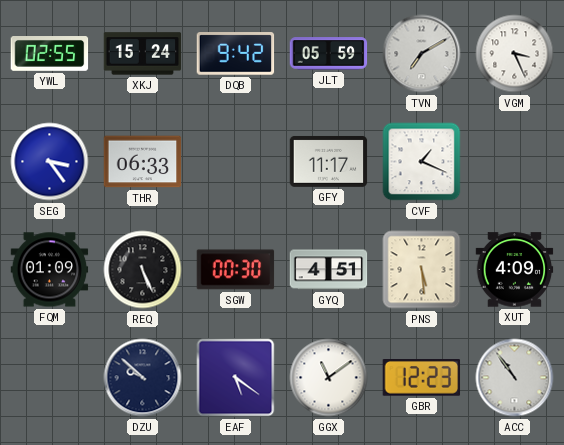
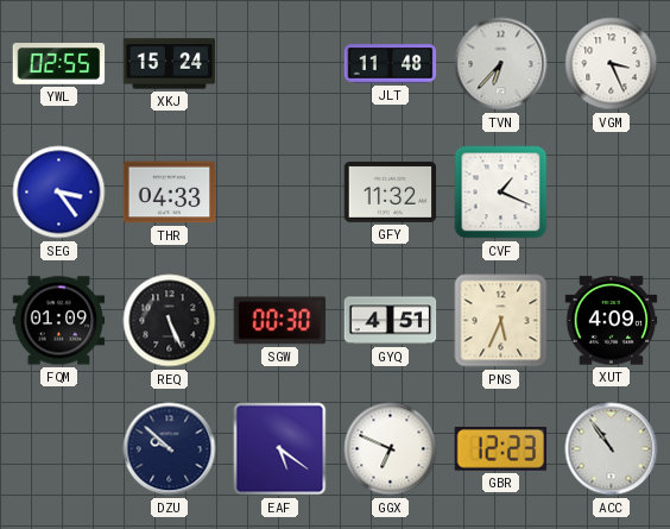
DQB: 9:42 -> none (236, 54)
JLT: 05:59 -> 11:48 (391, 64)
TVN: 7:10 -> 6:37 (501, 64)
THR: 06:33 -> 04:33 (170, 193)
GFY: 11:17 -> 11:32 (391, 191)
PNS: 5:29 -> 5:34 (501, 321)
GGX: 11:09 -> 6:49 (391, 449)
